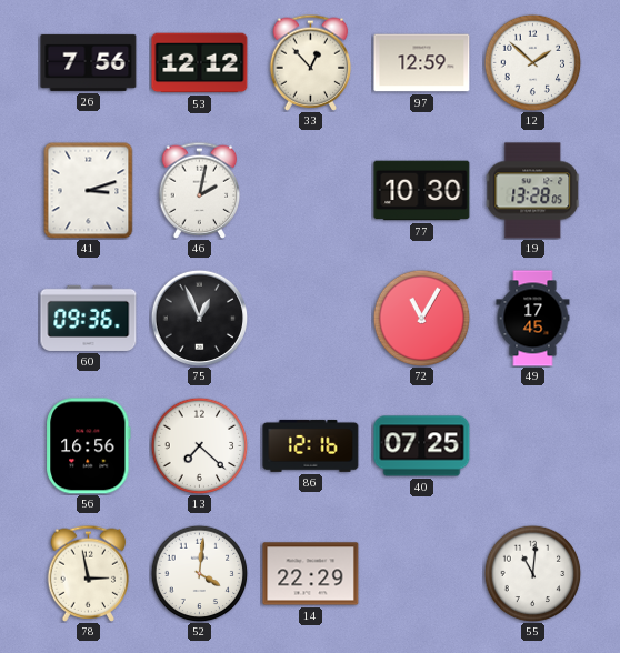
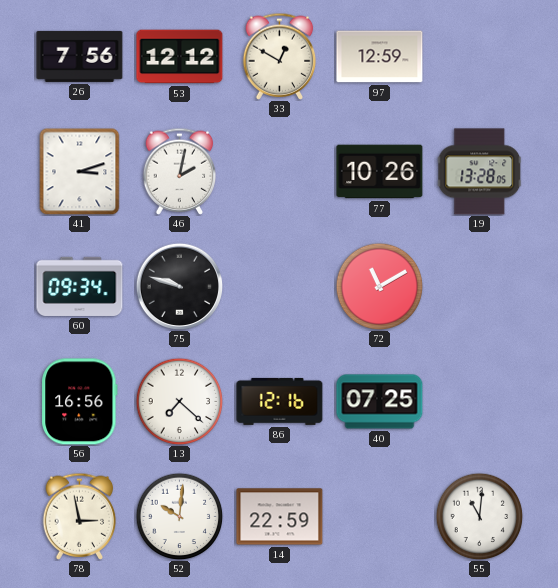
33: 12:53 -> 12:50 (280, 56)
12: 1:52 -> none (532, 62)
77: 10:30 -> 10:26 (380, 172)
60: 09:36 -> 09:34 (80, 286)
75: 12:56 -> 9:48 (179, 286)
72: 11:05 -> 11:10 (379, 286)
49: 17:45 -> none (533, 319)
52: 4:01 -> 10:01 (179, 516)
14: 22:29 -> 22:59 (280, 517)
